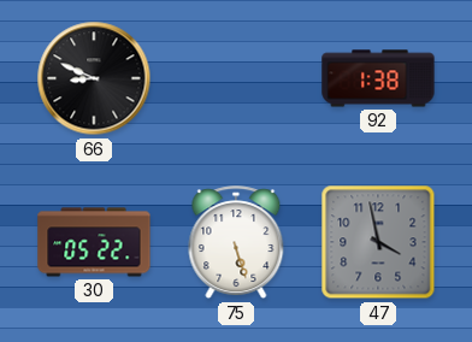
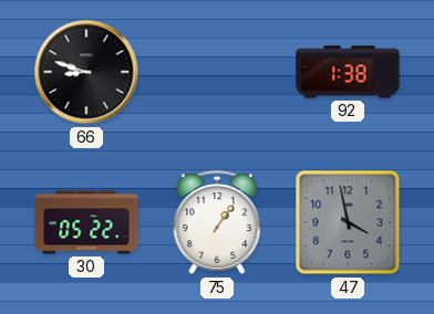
66: 8:49 -> 8:48 (86, 72)
75: 5:27 -> 1:06 (217, 223)
